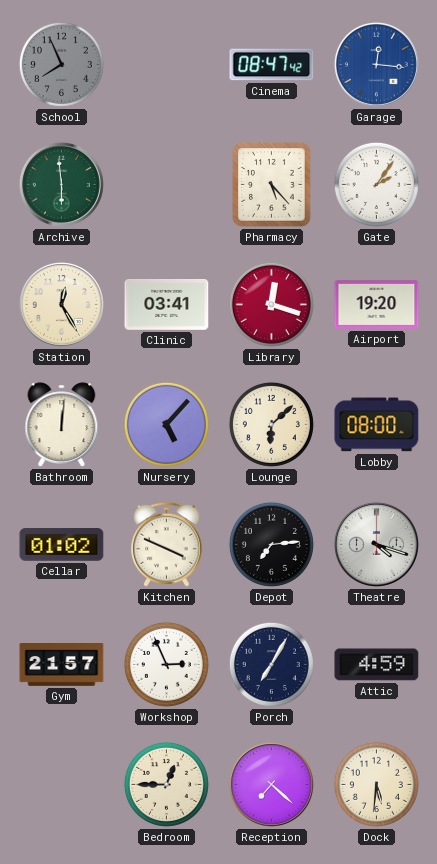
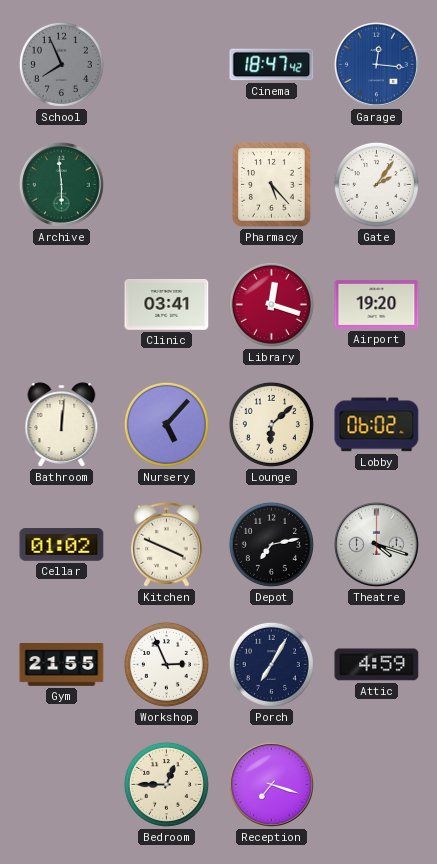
Cinema: 08:47 -> 18:47 (272, 65)
Station: 12:25 -> none (61, 304)
Lobby: 08:00 -> 06:02 (377, 425)
Depot: 7:14 -> 7:13 (271, 544)
Gym: 21:57 -> 21:55 (62, 665)
Reception: 7:22 -> 7:18 (271, 784)
Dock: 5:31 -> none (376, 784)
